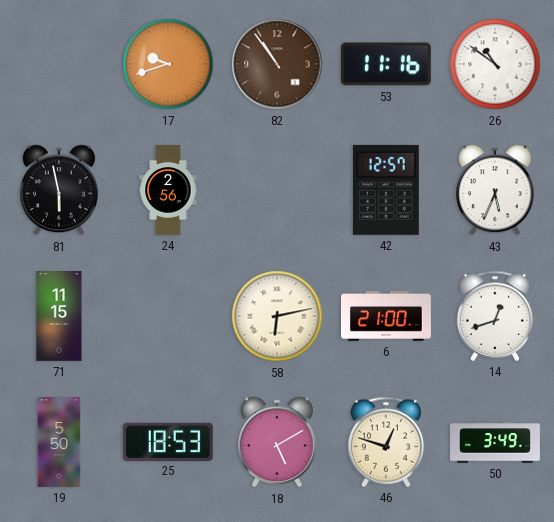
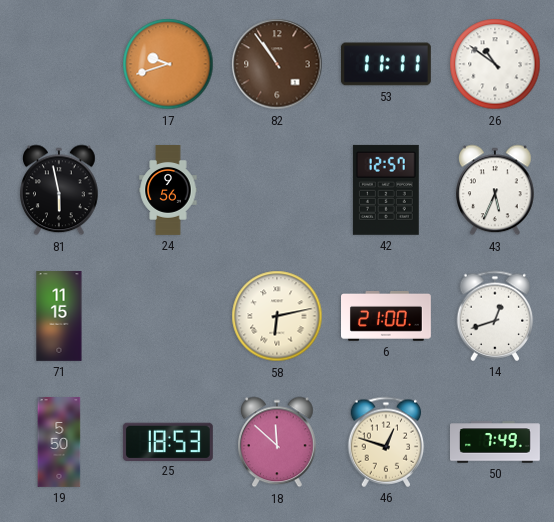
53: 11:16 -> 11:11 (386, 64)
24: 2:56 -> 9:56 (168, 191)
18: 5:10 -> 11:52 (278, 442)
50: 3:49 -> 7:49 (496, 442)
